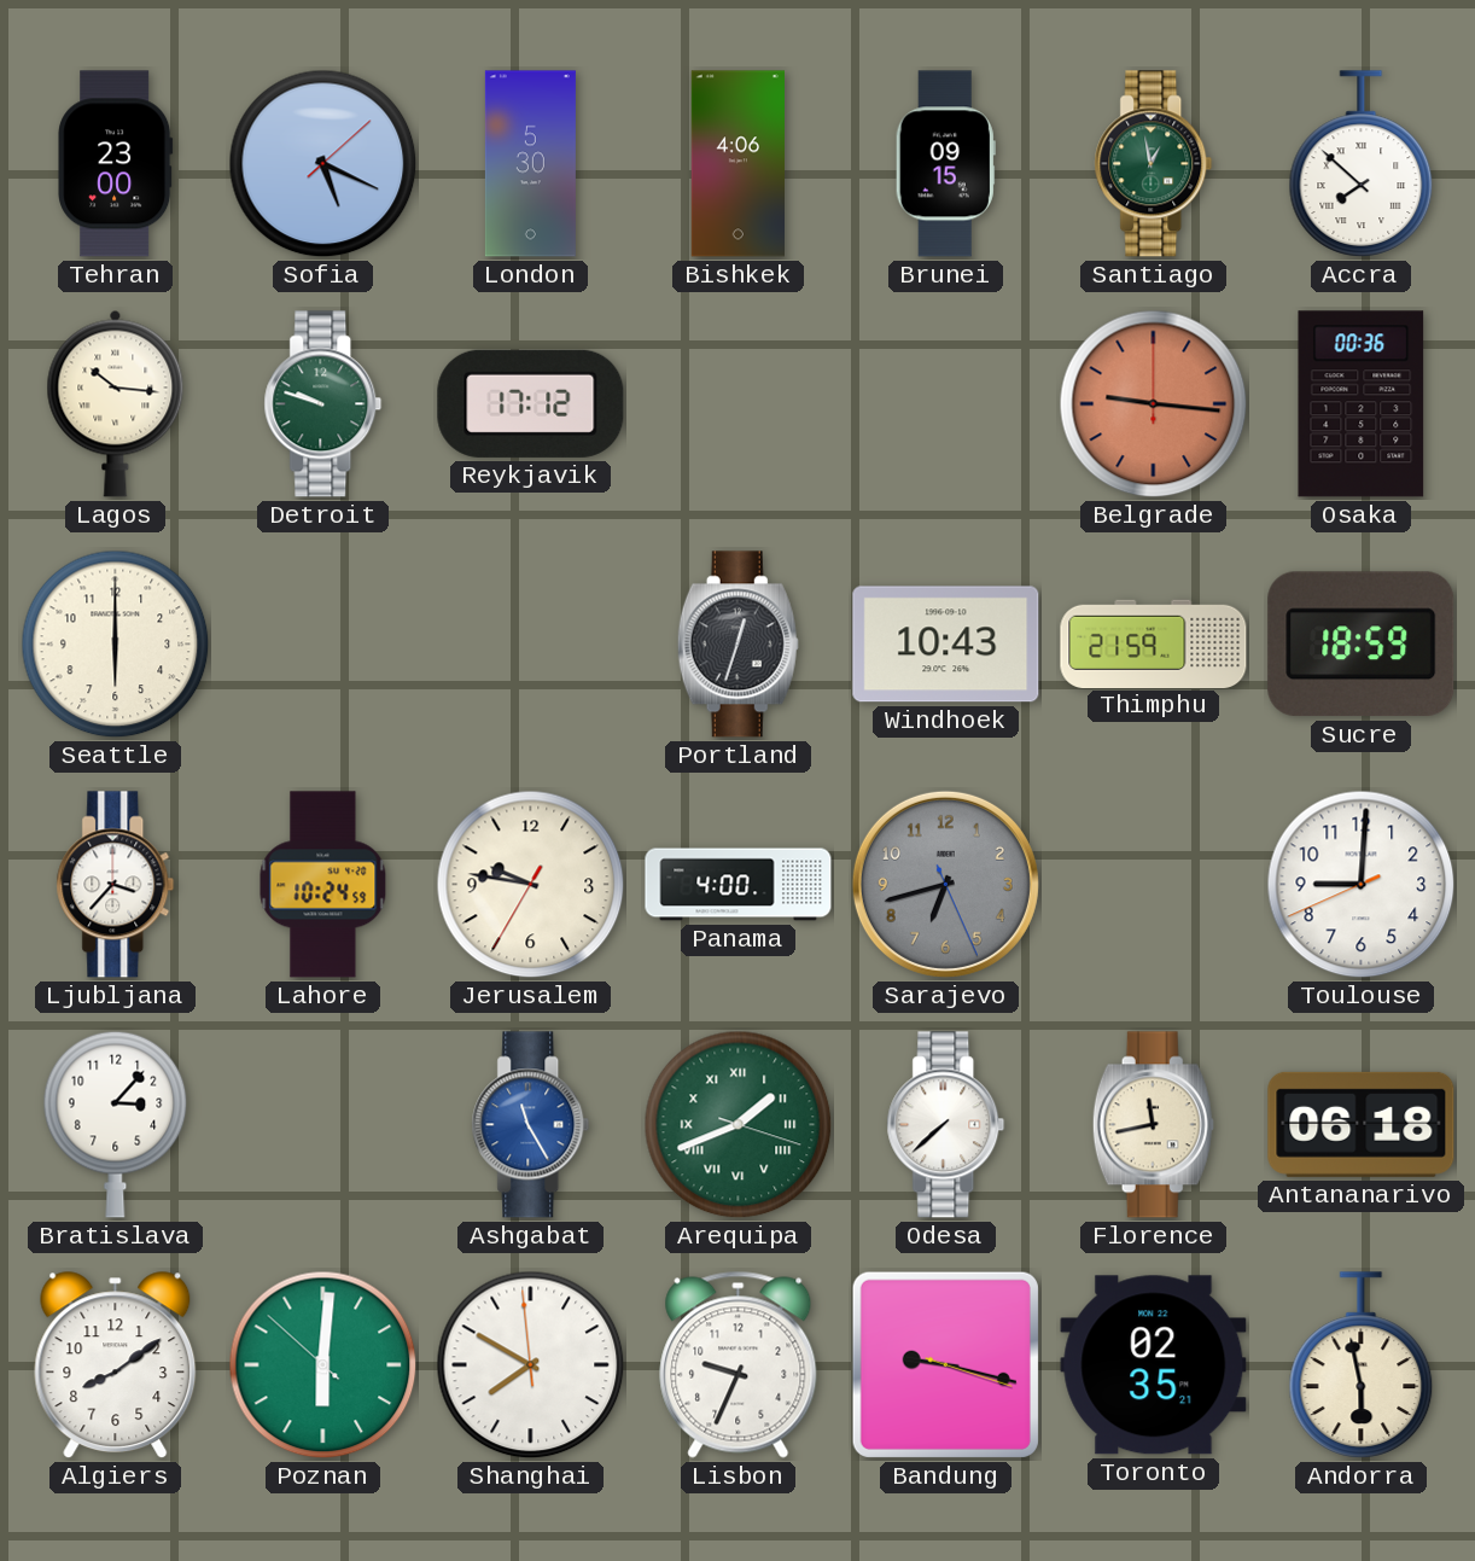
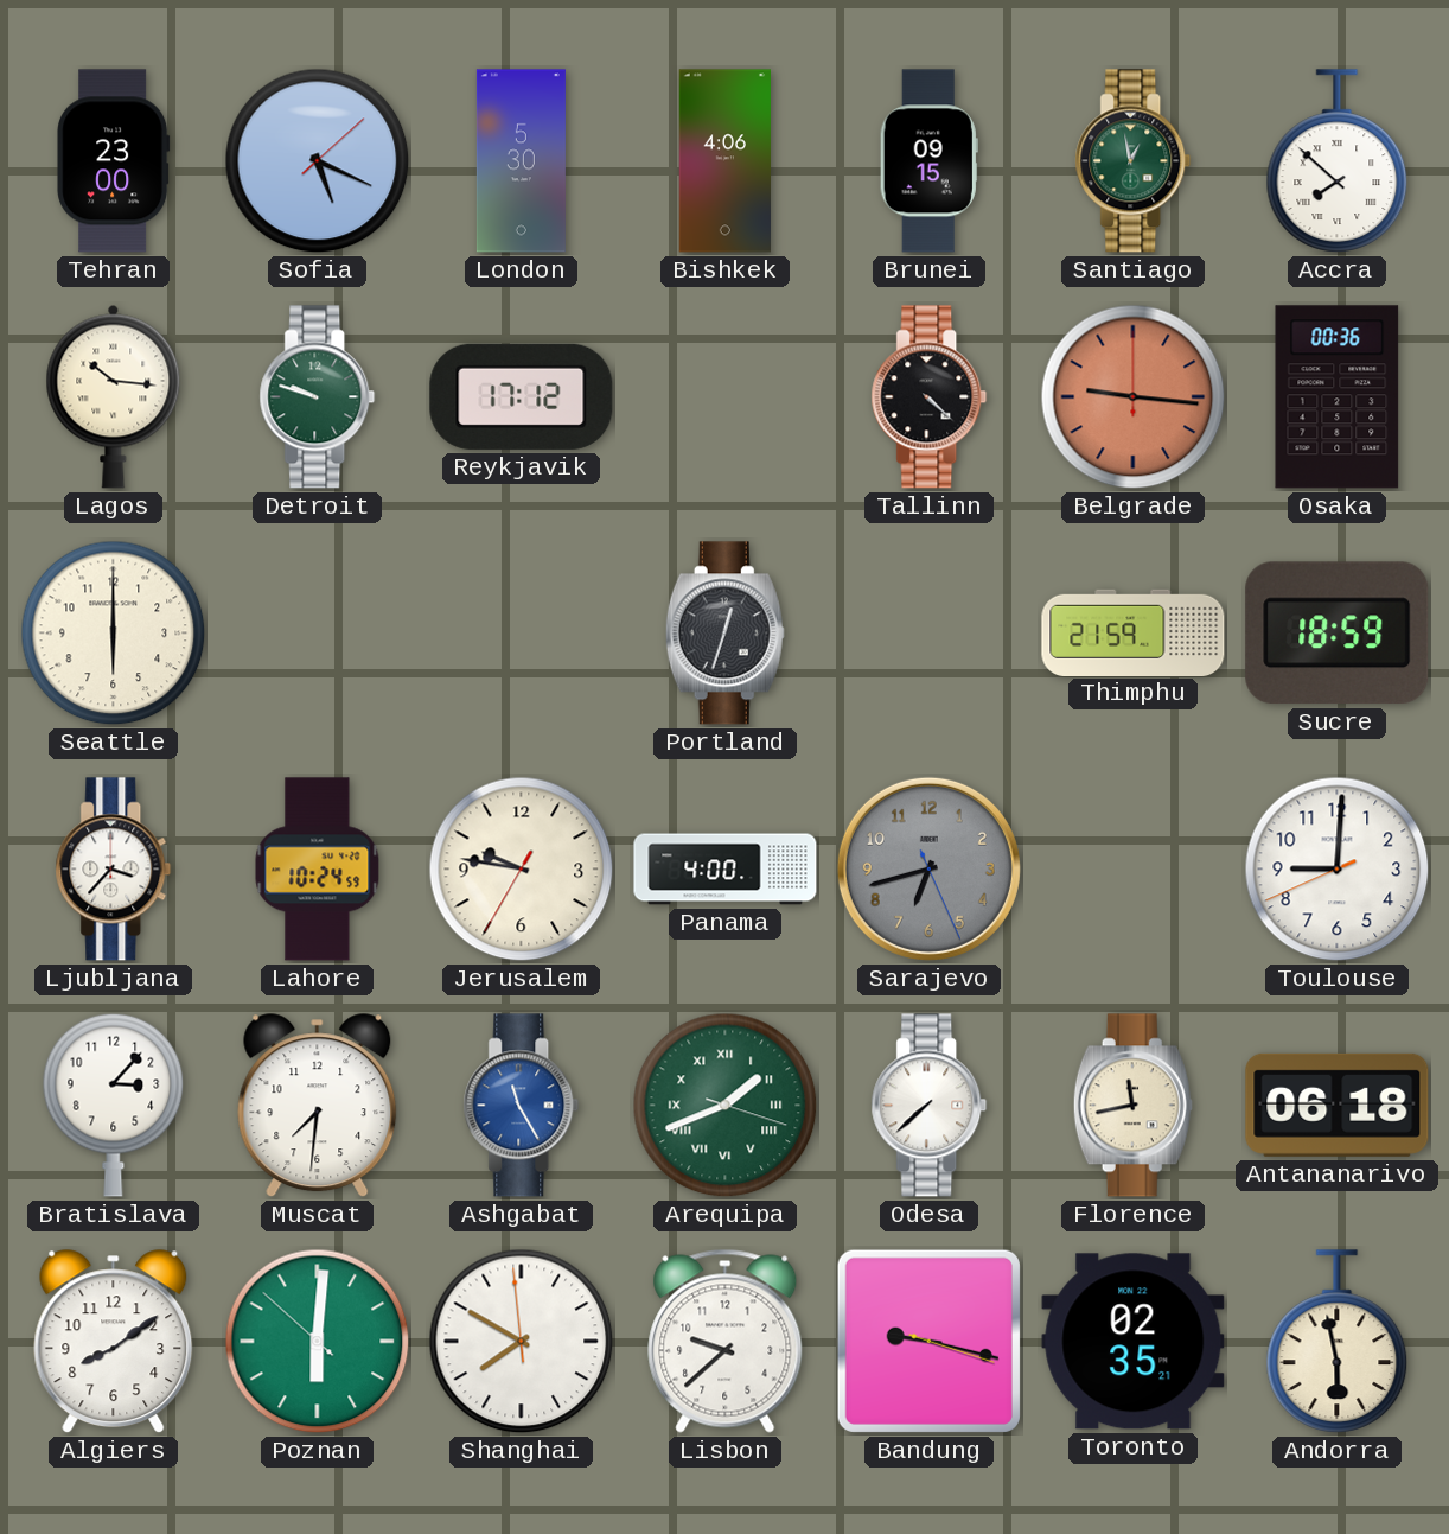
Tallinn: none -> 4:22 (930, 397)
Windhoek: 10:43 -> none (946, 645)
Muscat: none -> 7:31 (318, 1106)
Lisbon: 9:34 -> 9:38 (726, 1341)
